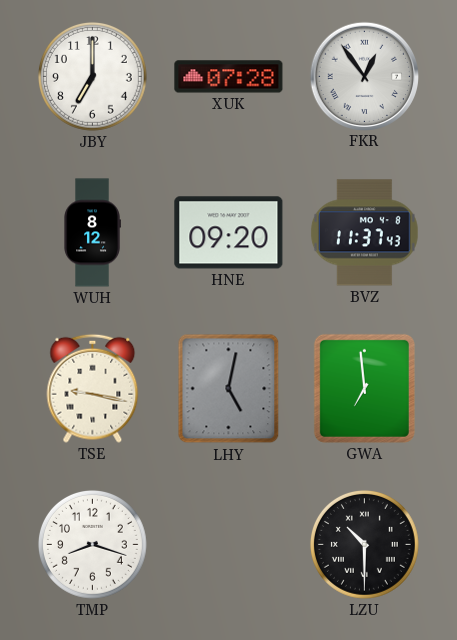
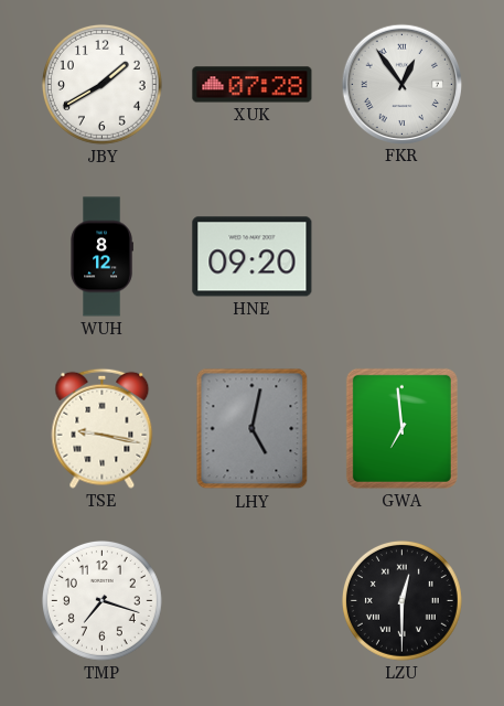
JBY: 7:00 -> 1:40 (101, 84)
BVZ: 11:37 -> none (364, 233)
TMP: 8:18 -> 7:18 (101, 600)
LZU: 10:30 -> 12:30 (401, 600)
